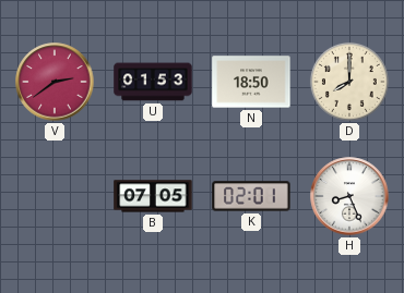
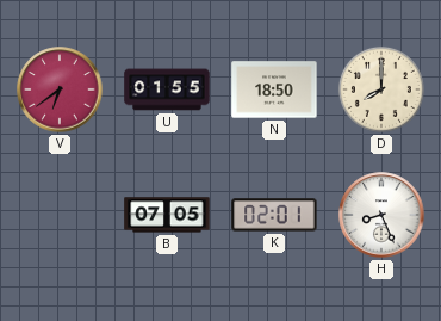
V: 2:39 -> 6:39 (60, 89)
U: 01:53 -> 01:55 (167, 89)
